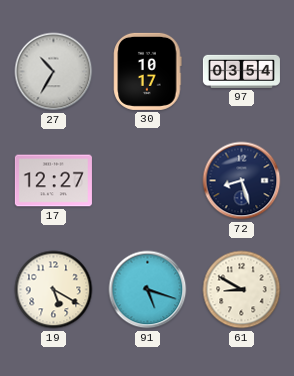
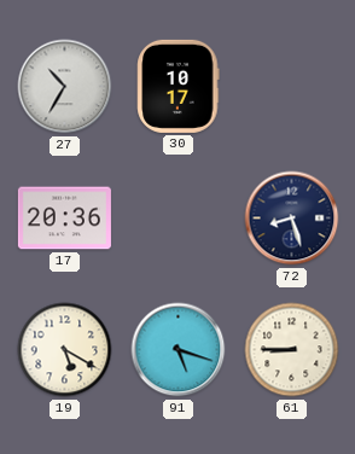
97: 03:54 -> none (241, 71)
17: 12:27 -> 20:36 (64, 219)
61: 8:50 -> 8:45 (292, 350)
